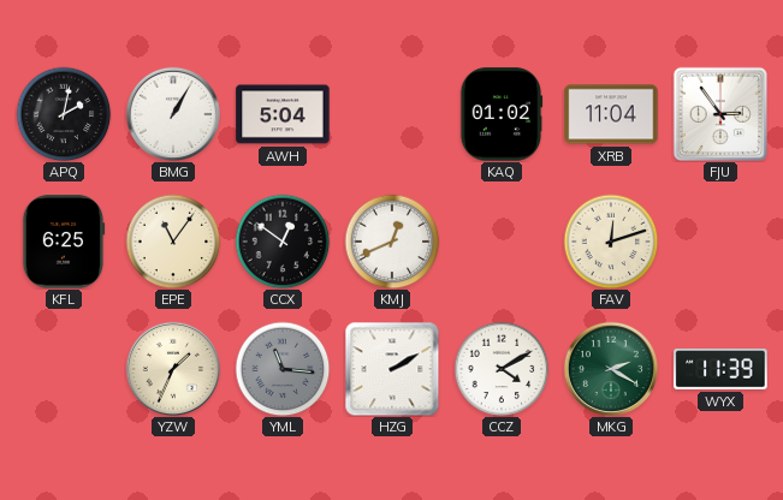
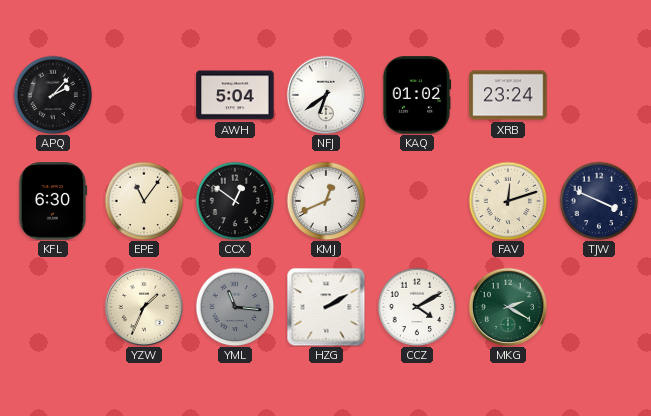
APQ: 2:02 -> 2:07 (53, 95)
BMG: 1:05 -> none (172, 113)
NFJ: none -> 6:39 (325, 94)
XRB: 11:04 -> 23:24 (508, 95)
FJU: 2:54 -> none (720, 114)
KFL: 6:25 -> 6:30 (53, 201)
TJW: none -> 3:49 (599, 201)
WYX: 11:39 -> none (720, 370)
